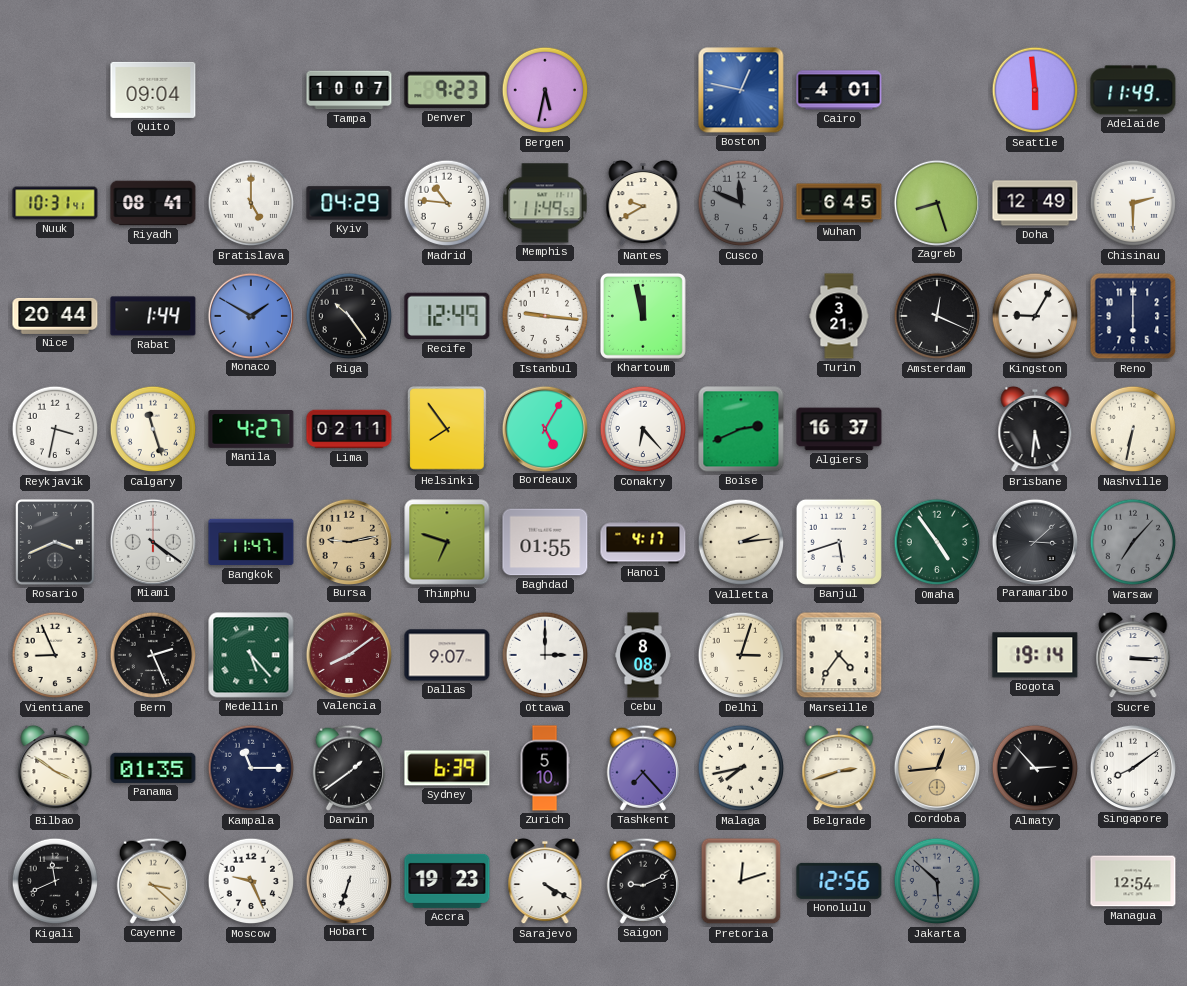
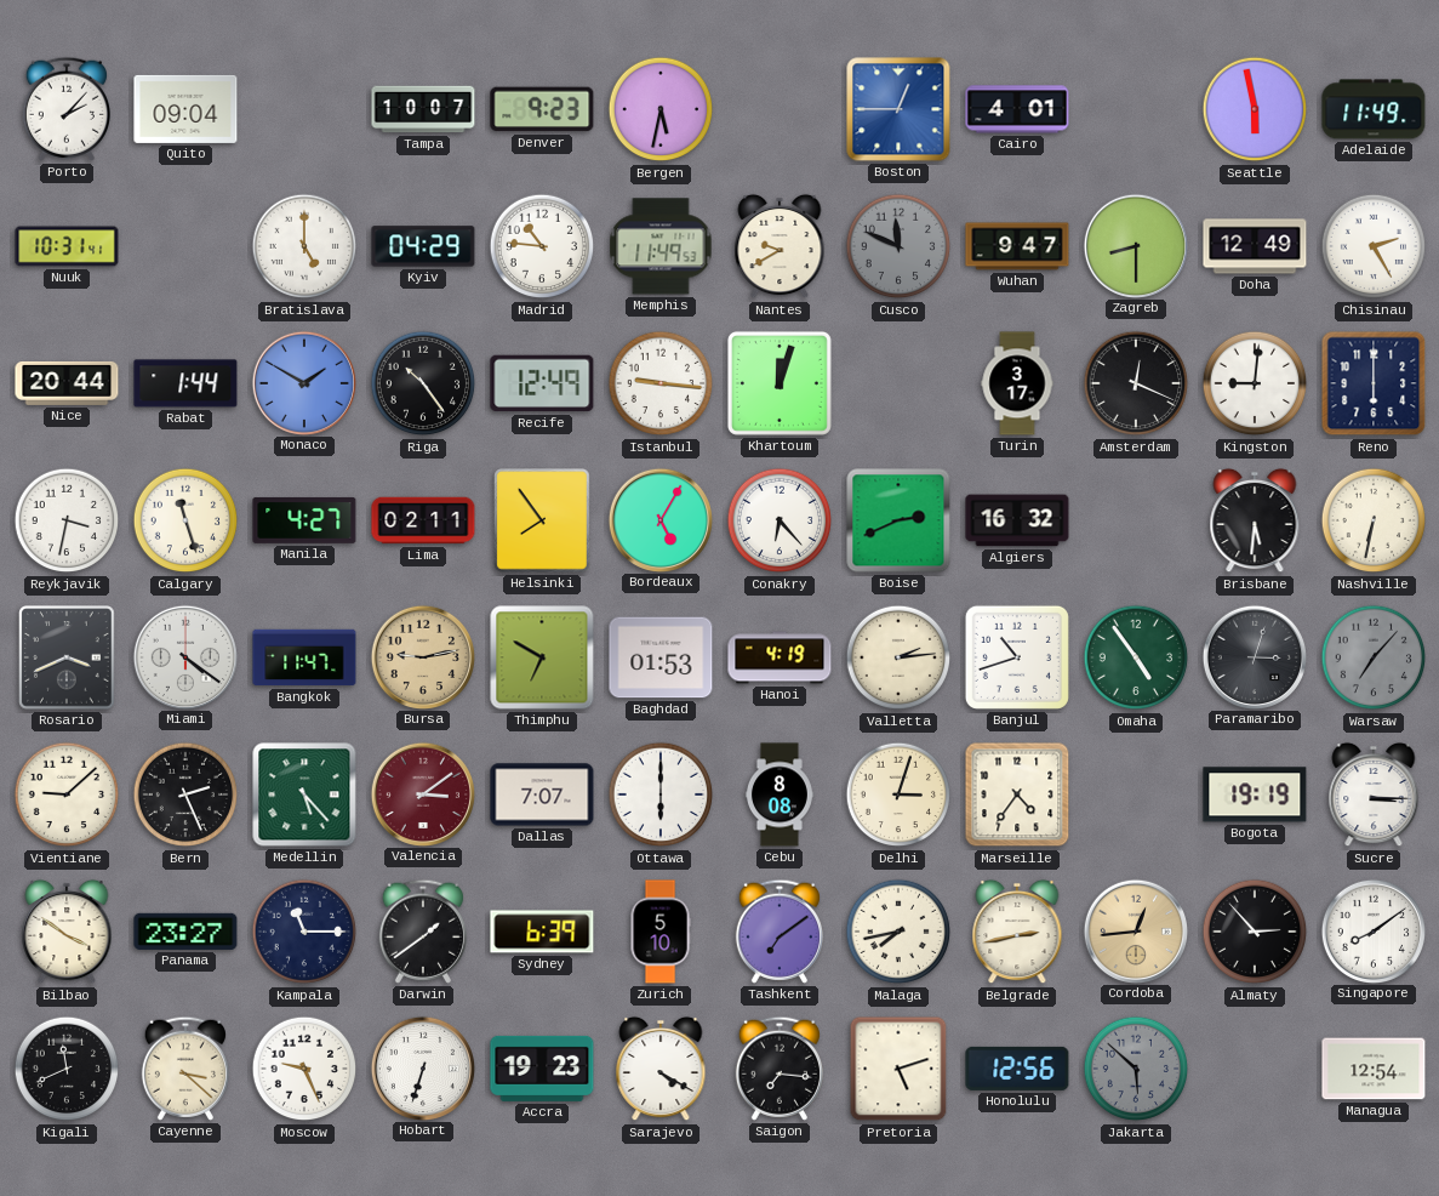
Porto: none -> 2:07 (67, 109)
Boston: 12:47 -> 12:45 (898, 109)
Seattle: 5:59 -> 5:58 (1255, 109)
Riyadh: 08:41 -> none (153, 203)
Wuhan: 6:45 -> 9:47 (1017, 246)
Zagreb: 8:27 -> 8:30 (1135, 245)
Chisinau: 2:30 -> 2:25 (1374, 246)
Khartoum: 11:58 -> 12:03 (780, 383)
Turin: 3:21 -> 3:17 (1017, 383)
Kingston: 9:05 -> 9:01 (1255, 383)
Algiers: 16:37 -> 16:32 (1017, 520)
Thimphu: 6:48 -> 6:50 (542, 657)
Baghdad: 01:55 -> 01:53 (661, 657)
Hanoi: 4:17 -> 4:19 (780, 657)
Banjul: 5:42 -> 10:42 (1017, 657)
Paramaribo: 3:08 -> 3:03 (1254, 656)
Vientiane: 8:56 -> 9:08 (67, 795)
Valencia: 8:09 -> 3:09 (422, 793)
Dallas: 9:07 -> 7:07 (542, 795)
Ottawa: 3:00 -> 6:00 (661, 795)
Bogota: 19:14 -> 19:19 (1255, 795)
Panama: 01:35 -> 23:27 (185, 932)
Tashkent: 7:23 -> 7:09 (780, 932)
Belgrade: 2:42 -> 2:43 (1017, 932)
Saigon: 9:11 -> 7:16 (780, 1069)
Pretoria: 12:12 -> 5:12 (898, 1069)
